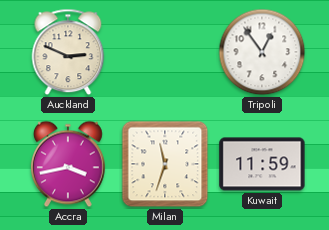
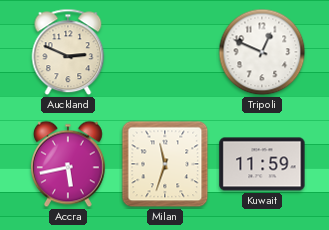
Tripoli: 12:54 -> 12:49 (262, 52)
Accra: 3:43 -> 5:43 (68, 164)
